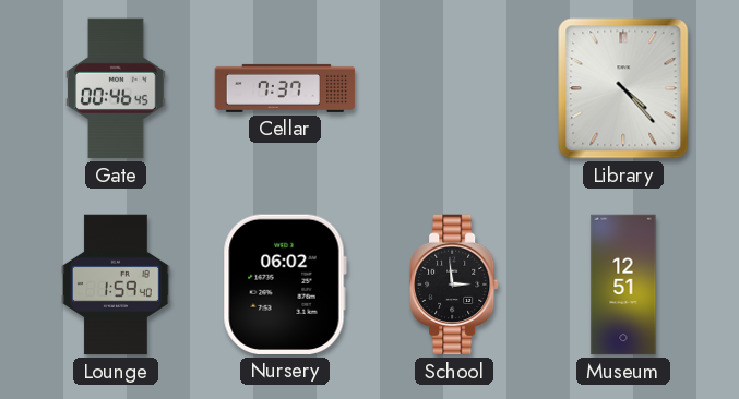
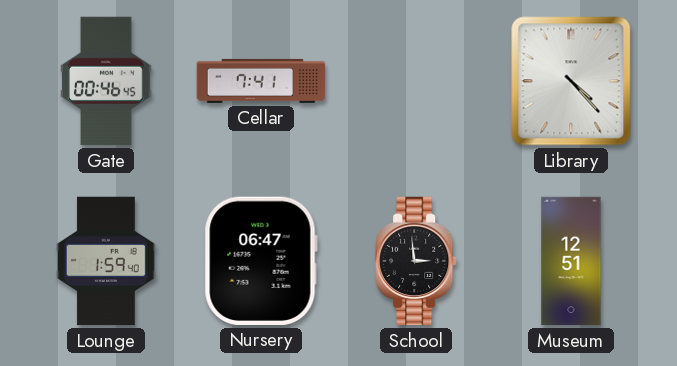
Cellar: 7:37 -> 7:41 (261, 81)
Nursery: 06:02 -> 06:47 (261, 261)
